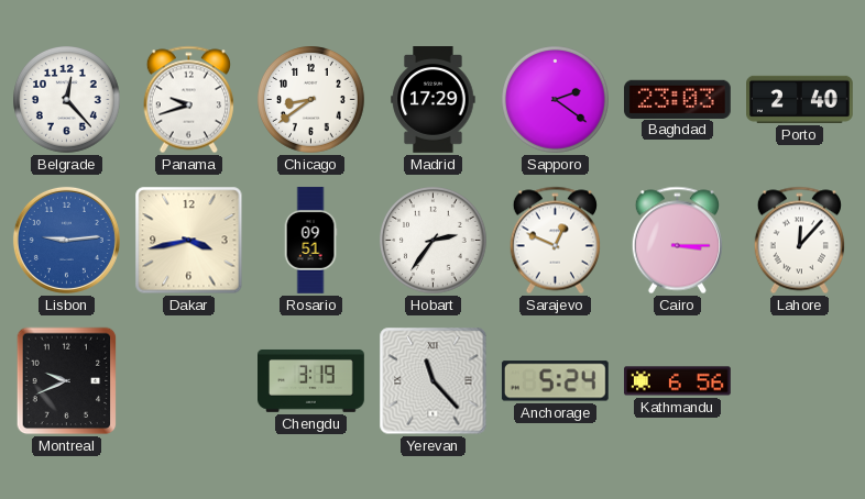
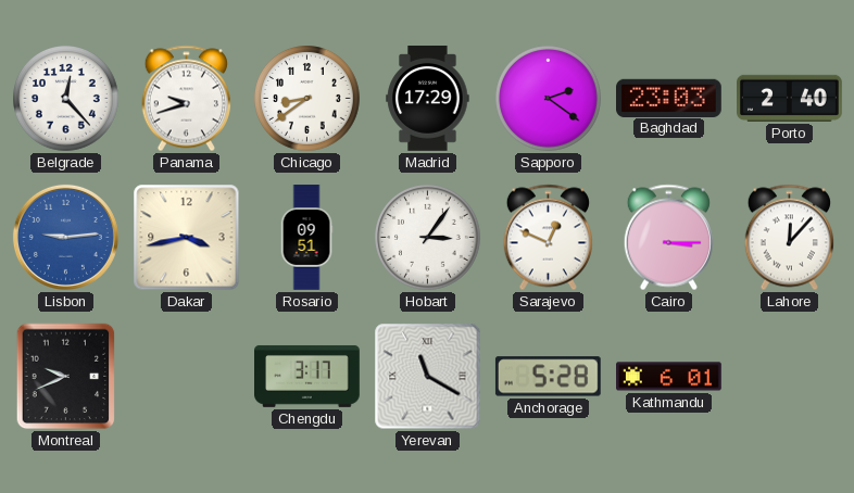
Hobart: 2:36 -> 3:06 (428, 238)
Chengdu: 3:19 -> 3:17 (307, 376)
Yerevan: 11:23 -> 11:20 (428, 377)
Anchorage: 5:24 -> 5:28 (548, 377)
Kathmandu: 6:56 -> 6:01 (669, 377)
